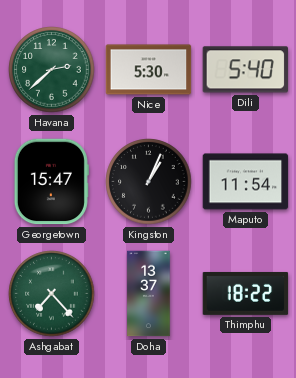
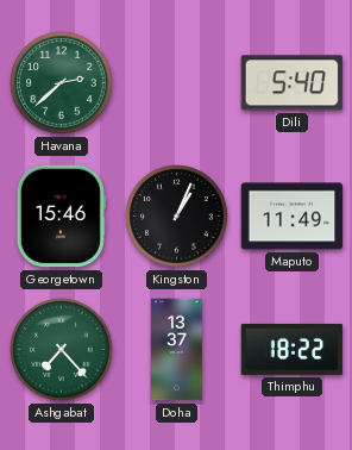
Nice: 5:30 -> none (149, 70)
Georgetown: 15:47 -> 15:46 (61, 217)
Maputo: 11:54 -> 11:49 (293, 217)
